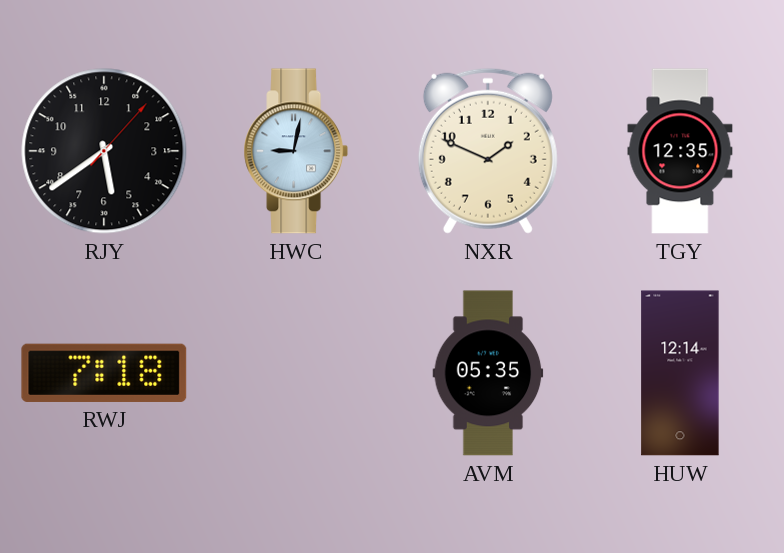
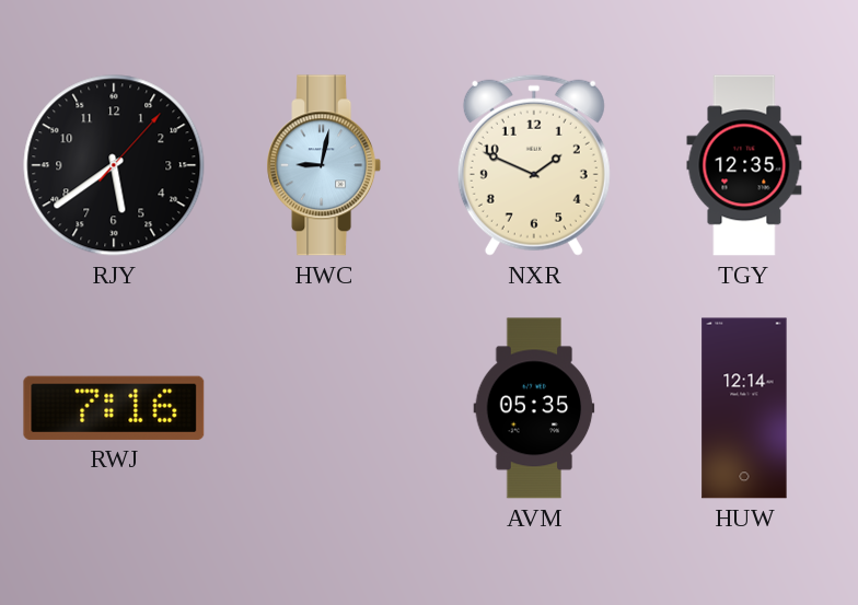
RWJ: 7:18 -> 7:16 (114, 408)
